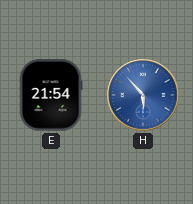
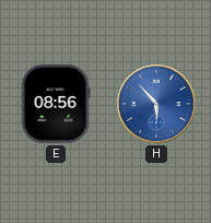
E: 21:54 -> 08:56 (56, 104)
